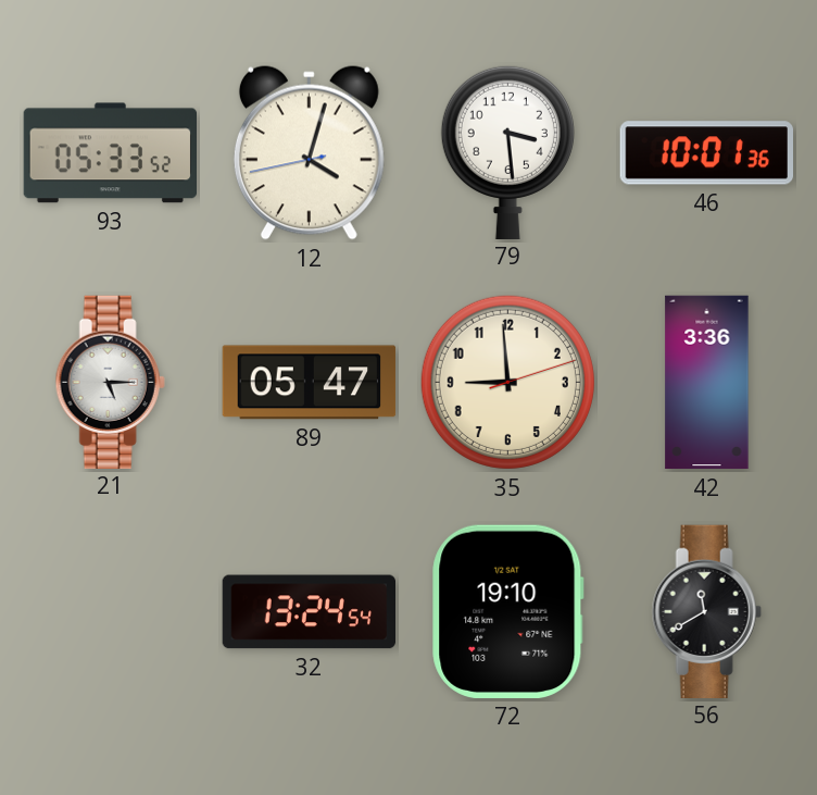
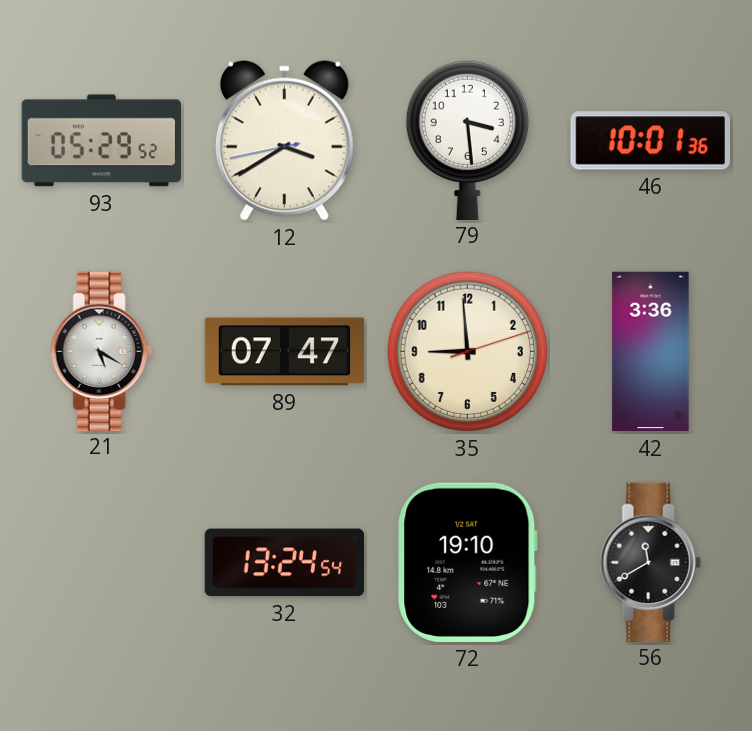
93: 05:33 -> 05:29 (101, 141)
12: 4:02 -> 3:39 (284, 141)
21: 5:15 -> 5:20 (101, 351)
89: 05:47 -> 07:47 (285, 352)
